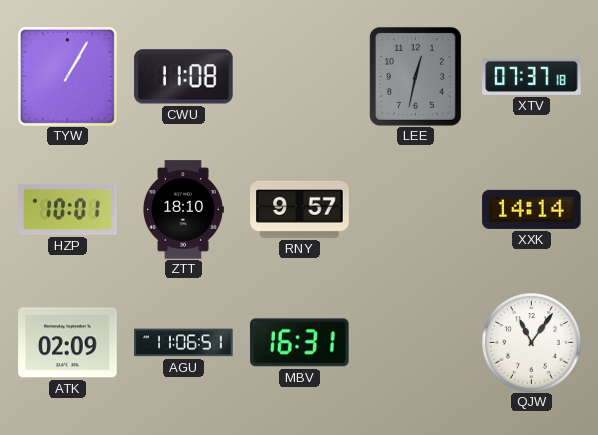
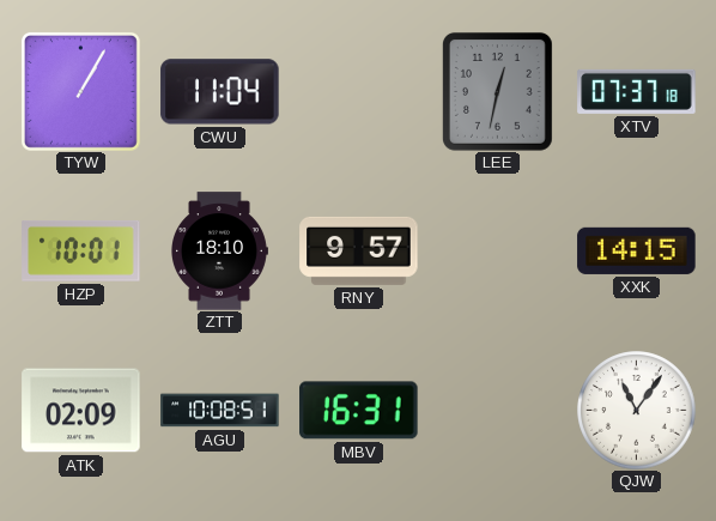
CWU: 11:08 -> 11:04 (220, 92)
XXK: 14:14 -> 14:15 (637, 250)
AGU: 11:06 -> 10:08 (220, 411)
